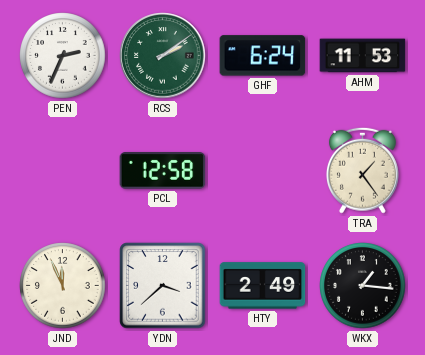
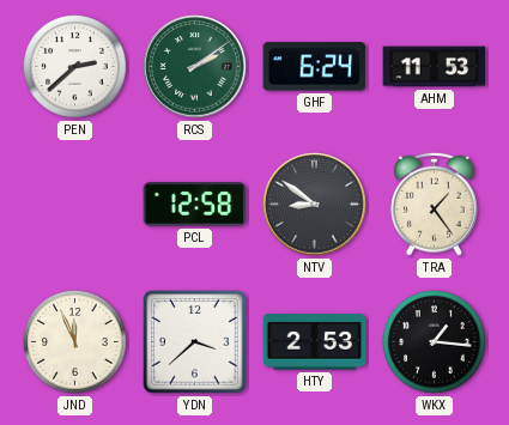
PEN: 2:34 -> 2:38 (75, 67)
NTV: none -> 8:51 (315, 205)
HTY: 2:49 -> 2:53 (315, 342)
